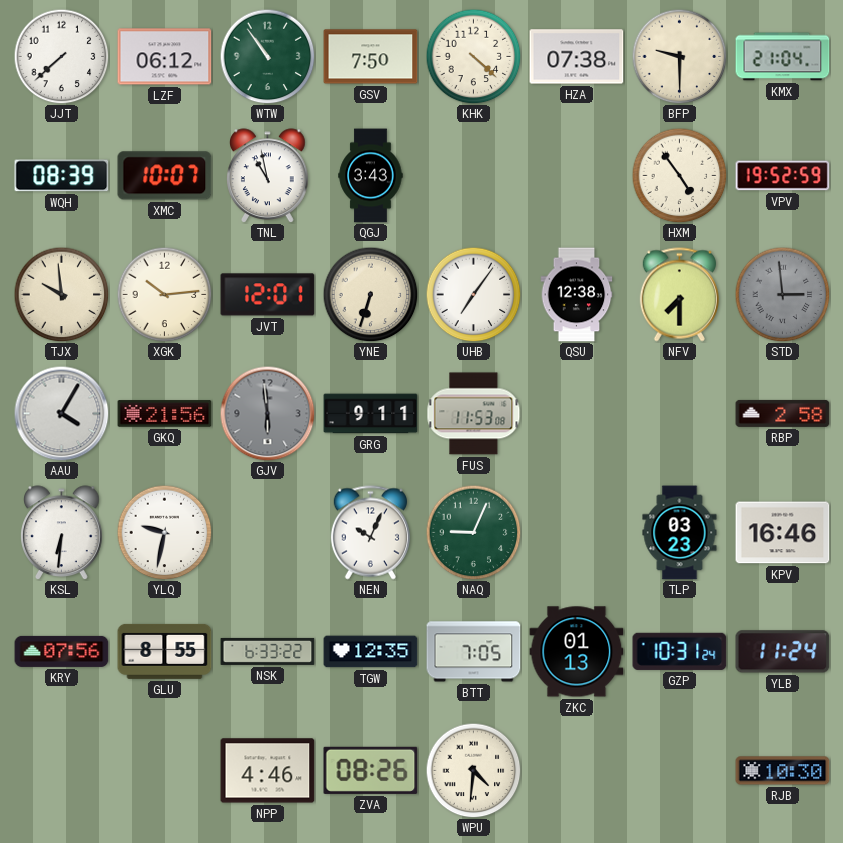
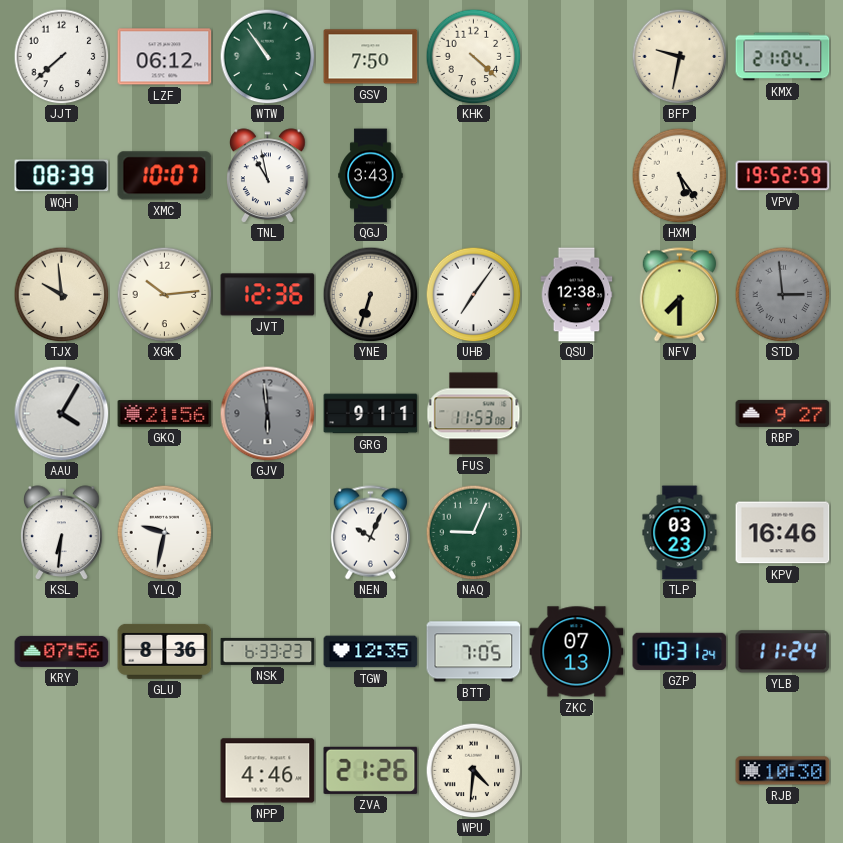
HZA: 07:38 -> none (577, 57)
BFP: 9:30 -> 9:32 (679, 56)
HXM: 4:54 -> 5:24 (679, 175)
JVT: 12:01 -> 12:36 (268, 295)
RBP: 2:58 -> 9:27 (783, 413)
GLU: 8:55 -> 8:36 (165, 651)
NSK: 6:33:22 -> 6:33:23 (268, 651)
ZKC: 01:13 -> 07:13 (577, 652)
ZVA: 08:26 -> 21:26 (371, 770)
